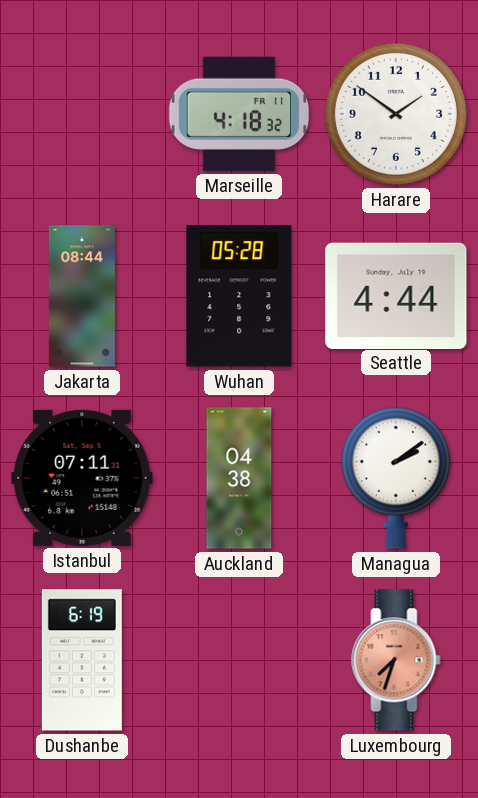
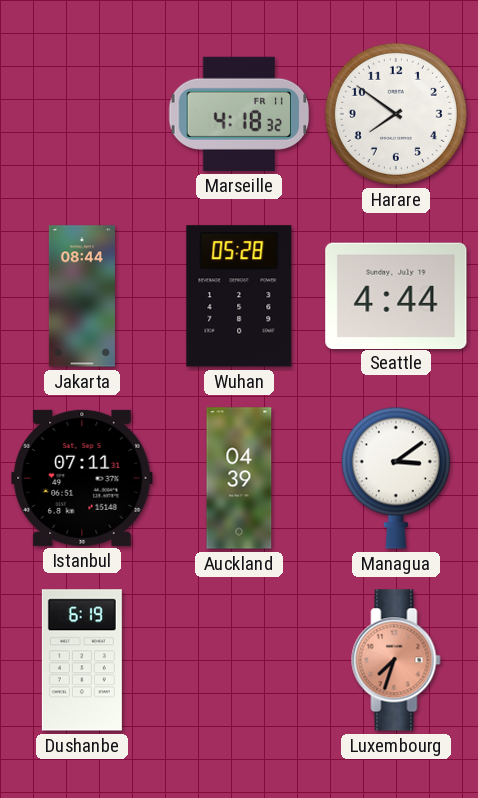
Harare: 1:51 -> 7:51 (396, 114)
Auckland: 04:38 -> 04:39 (239, 478)
Managua: 2:09 -> 3:09 (396, 478)
